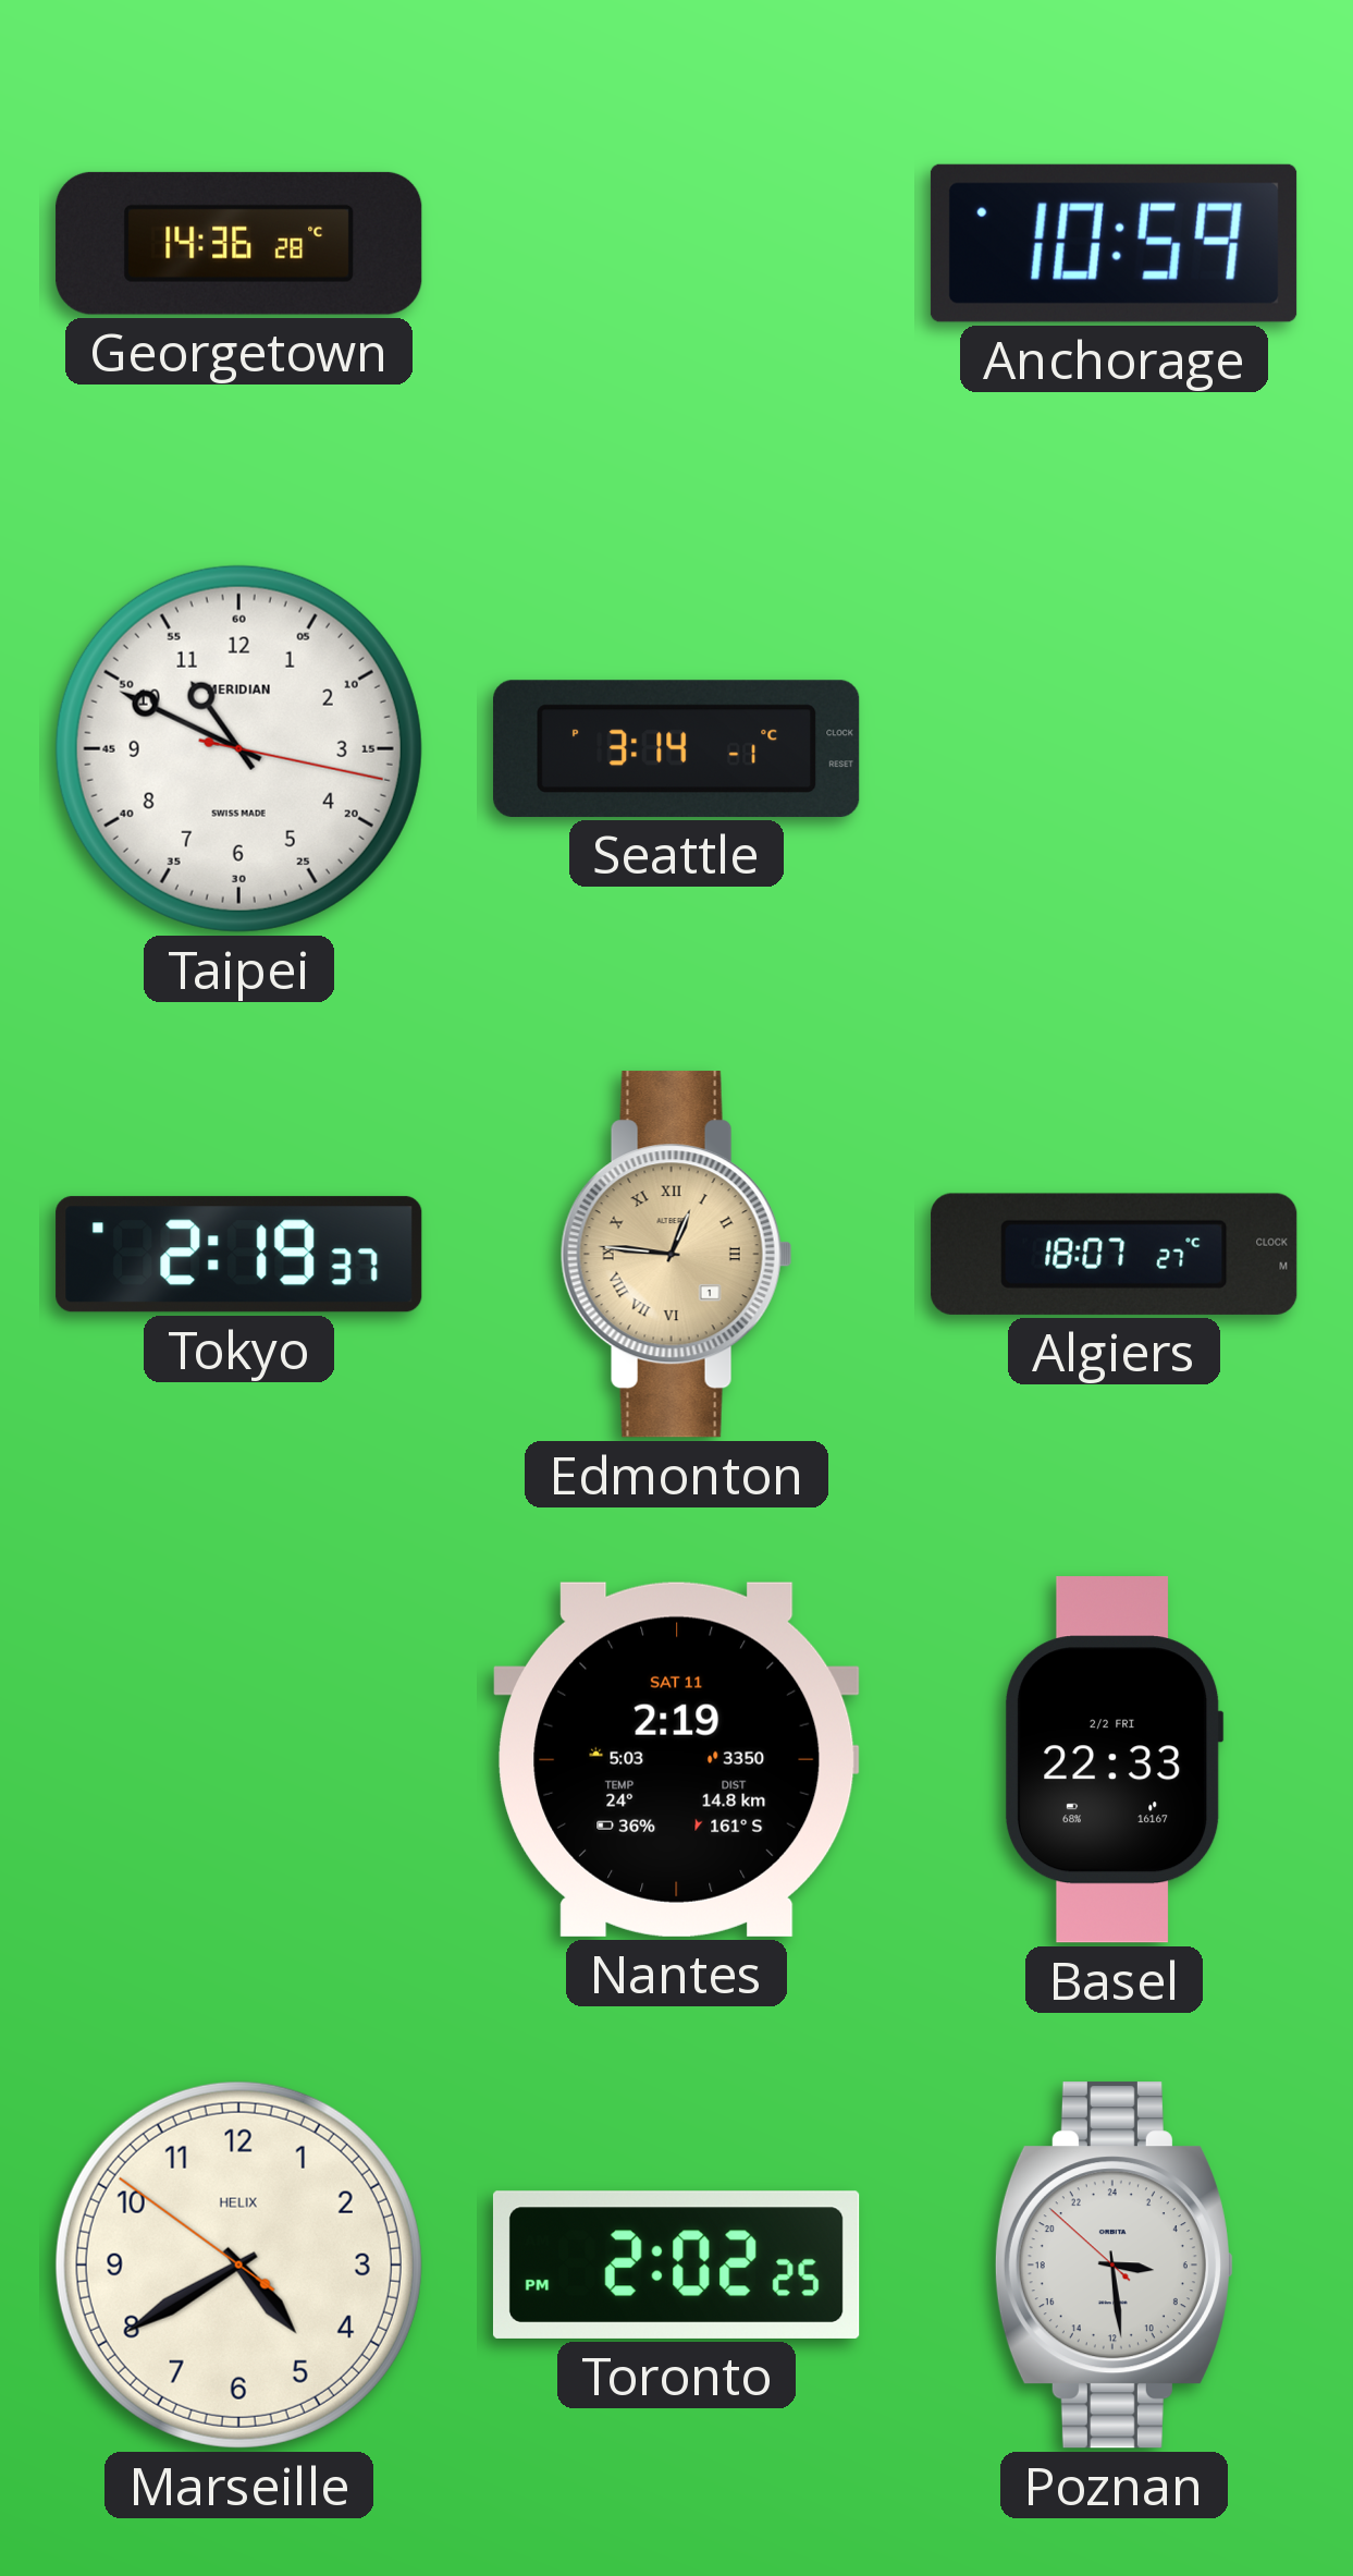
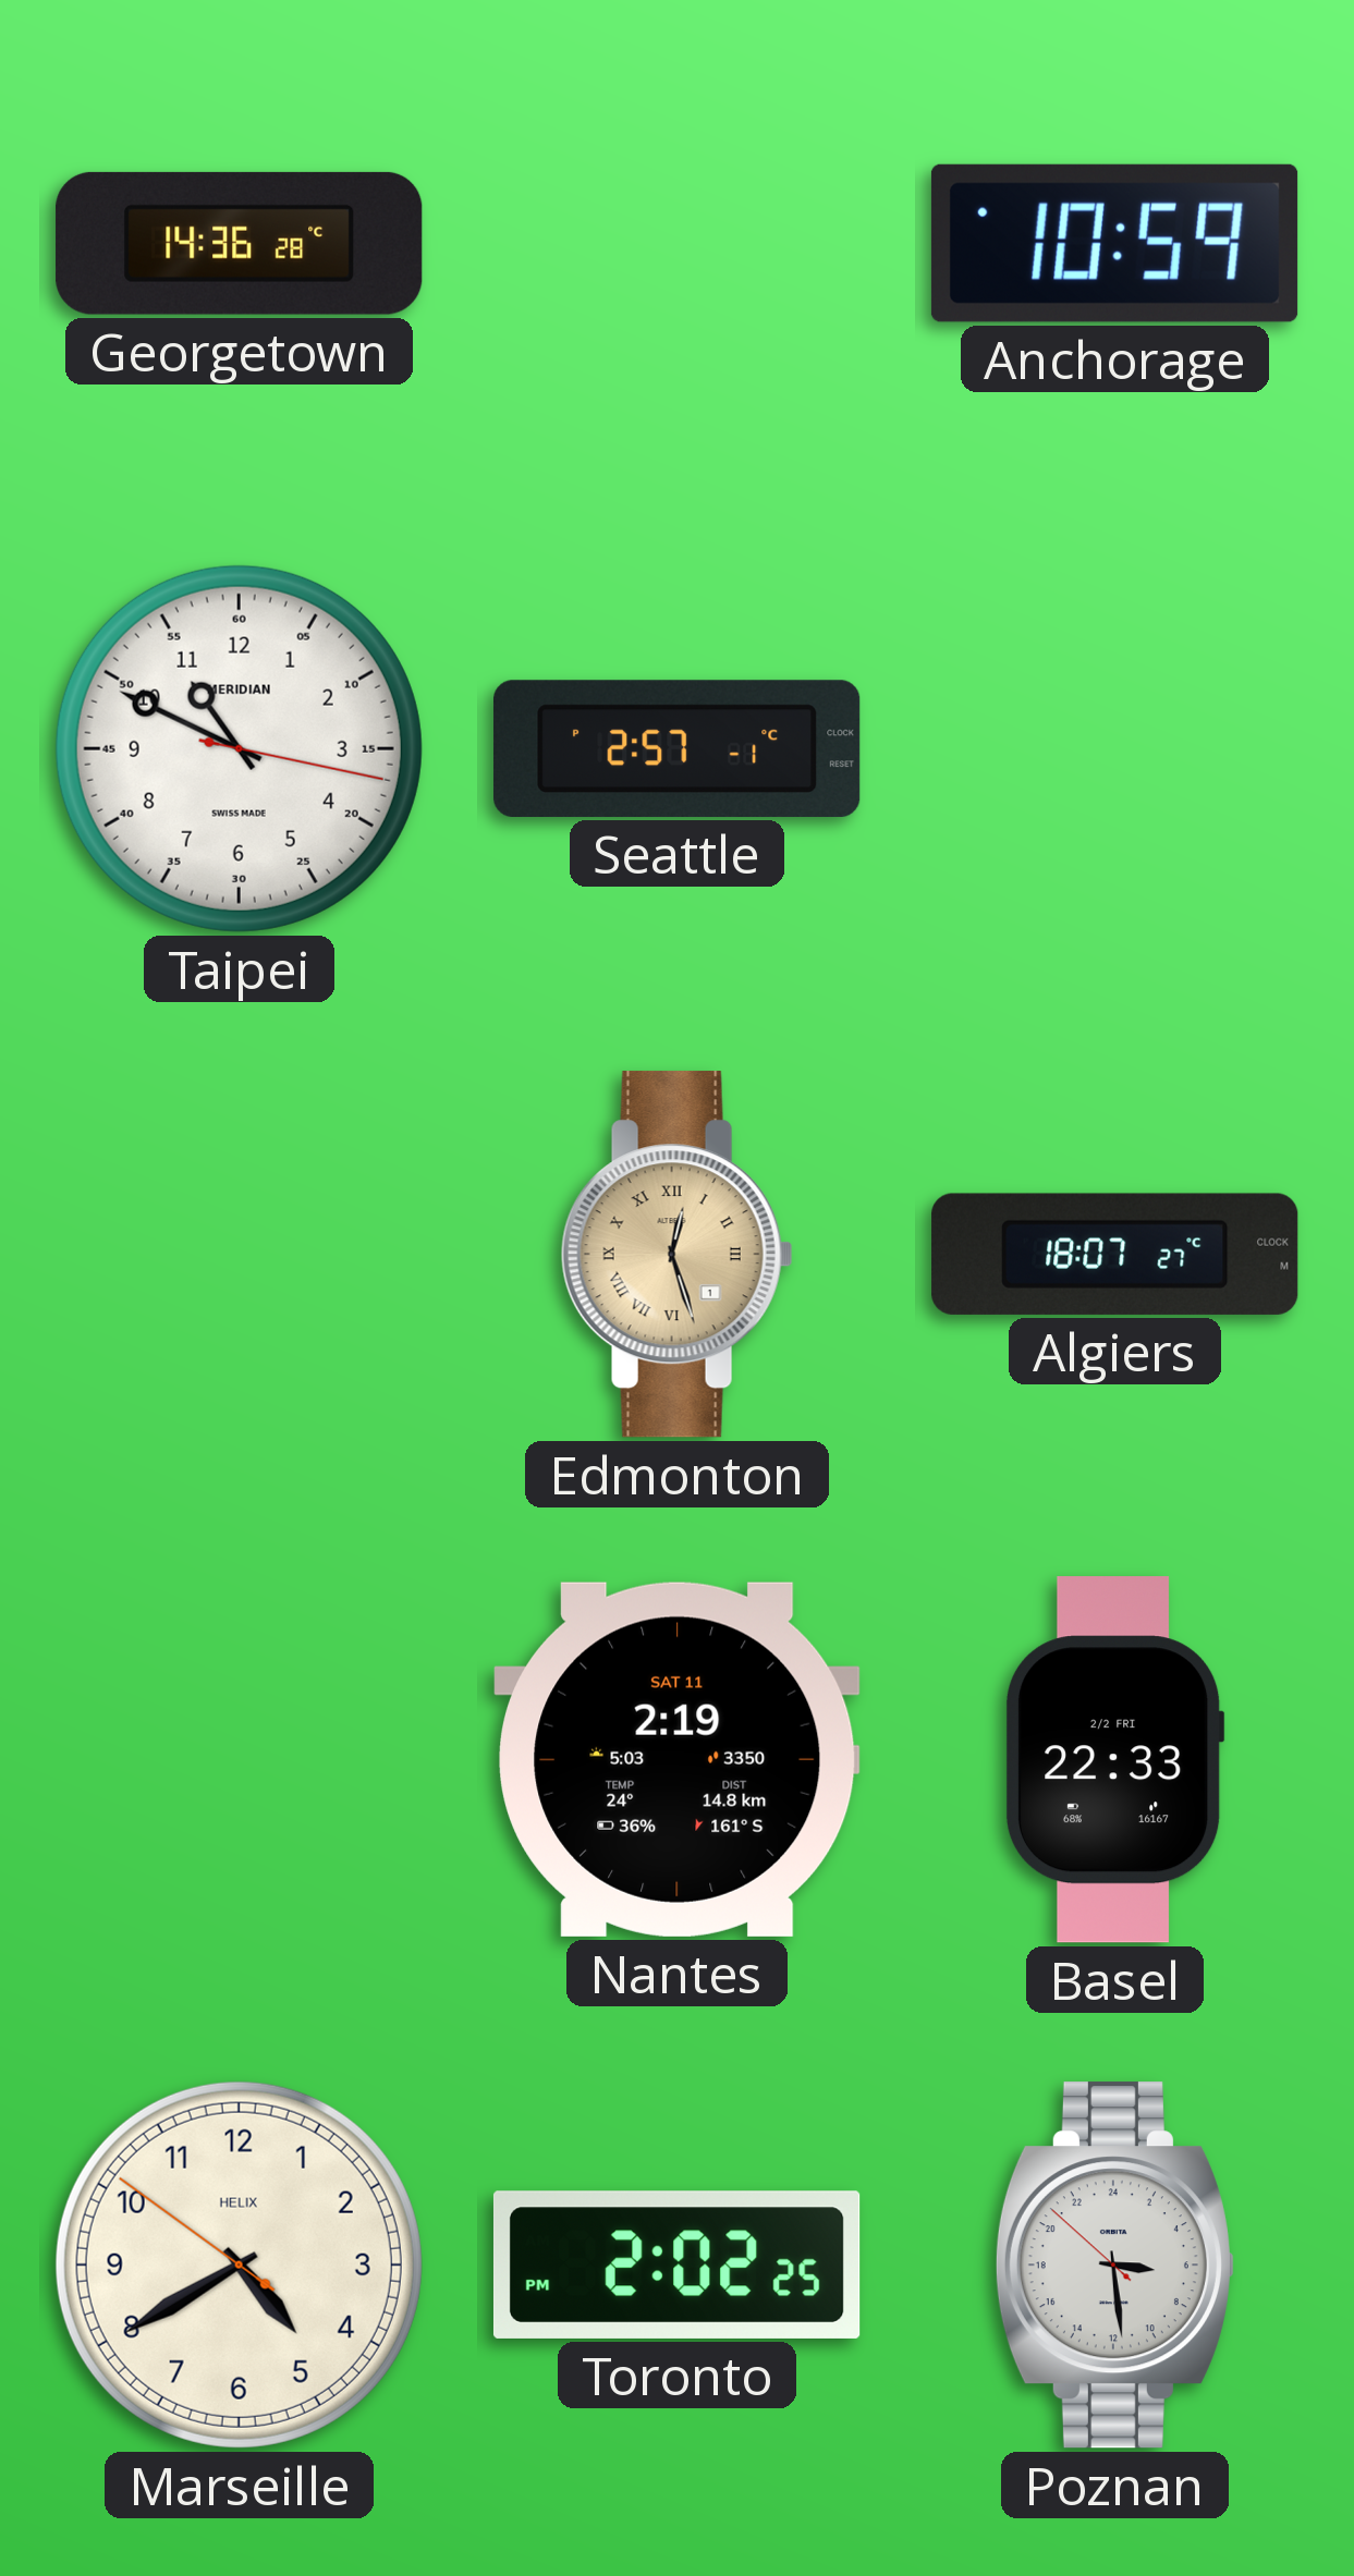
Seattle: 3:14 -> 2:57 (678, 748)
Tokyo: 2:19 -> none (239, 1255)
Edmonton: 12:46 -> 12:27 (676, 1255)
